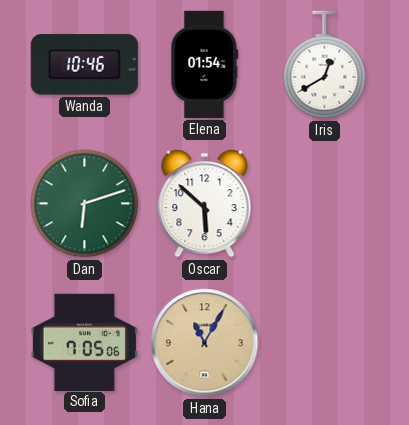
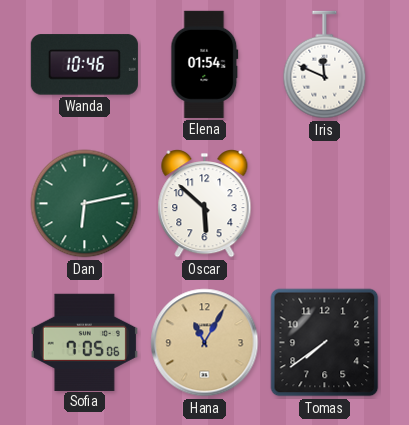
Iris: 12:40 -> 11:49 (325, 65)
Dan: 6:12 -> 6:13 (85, 204)
Tomas: none -> 7:39 (325, 343)
